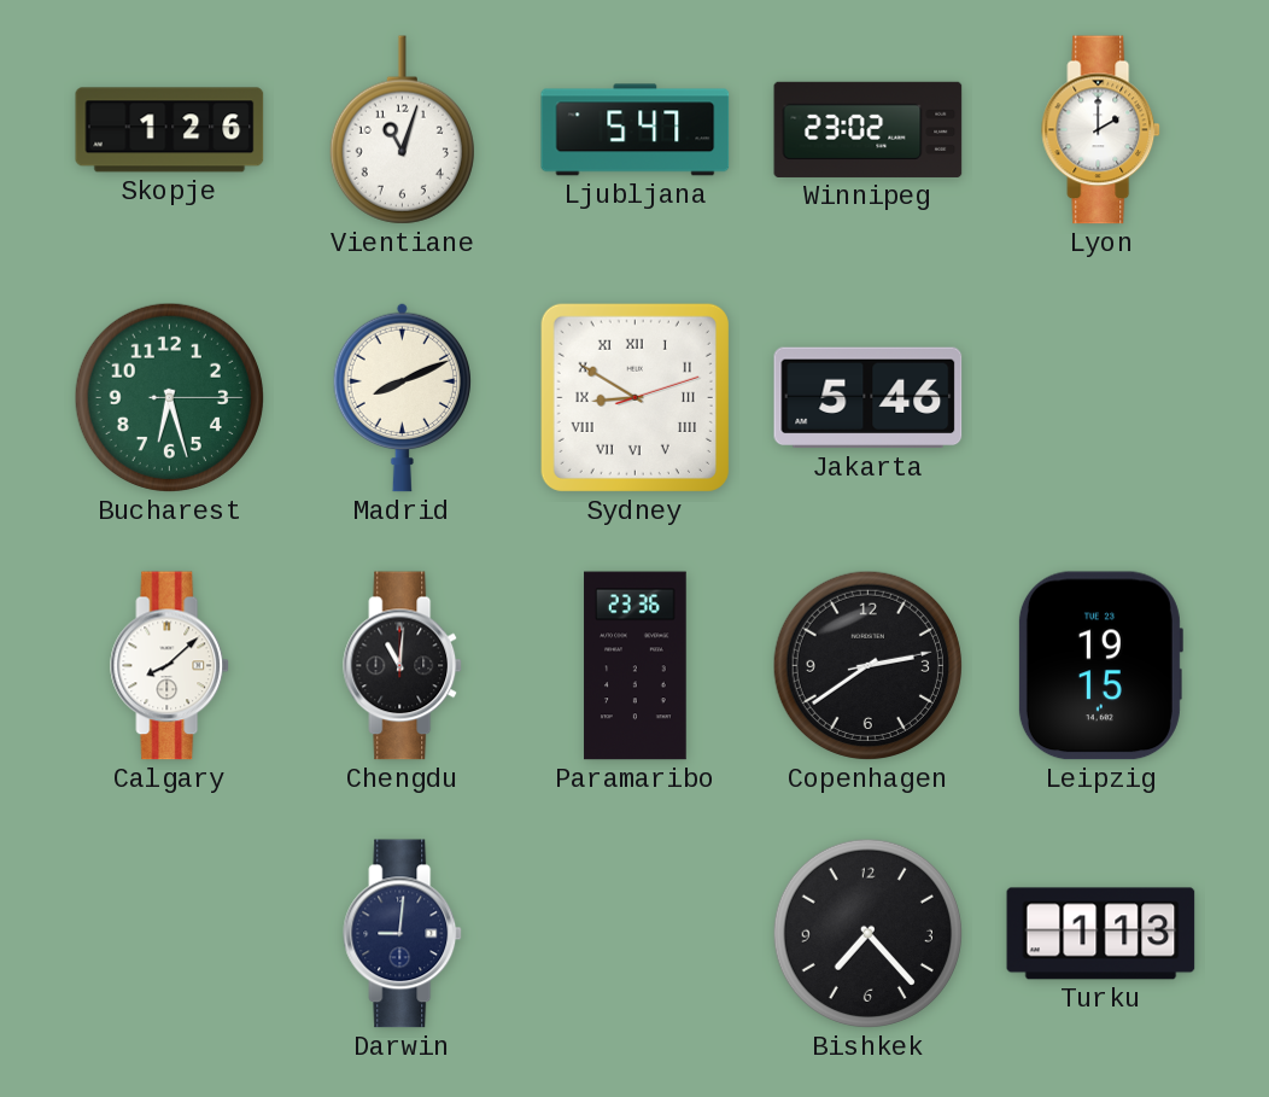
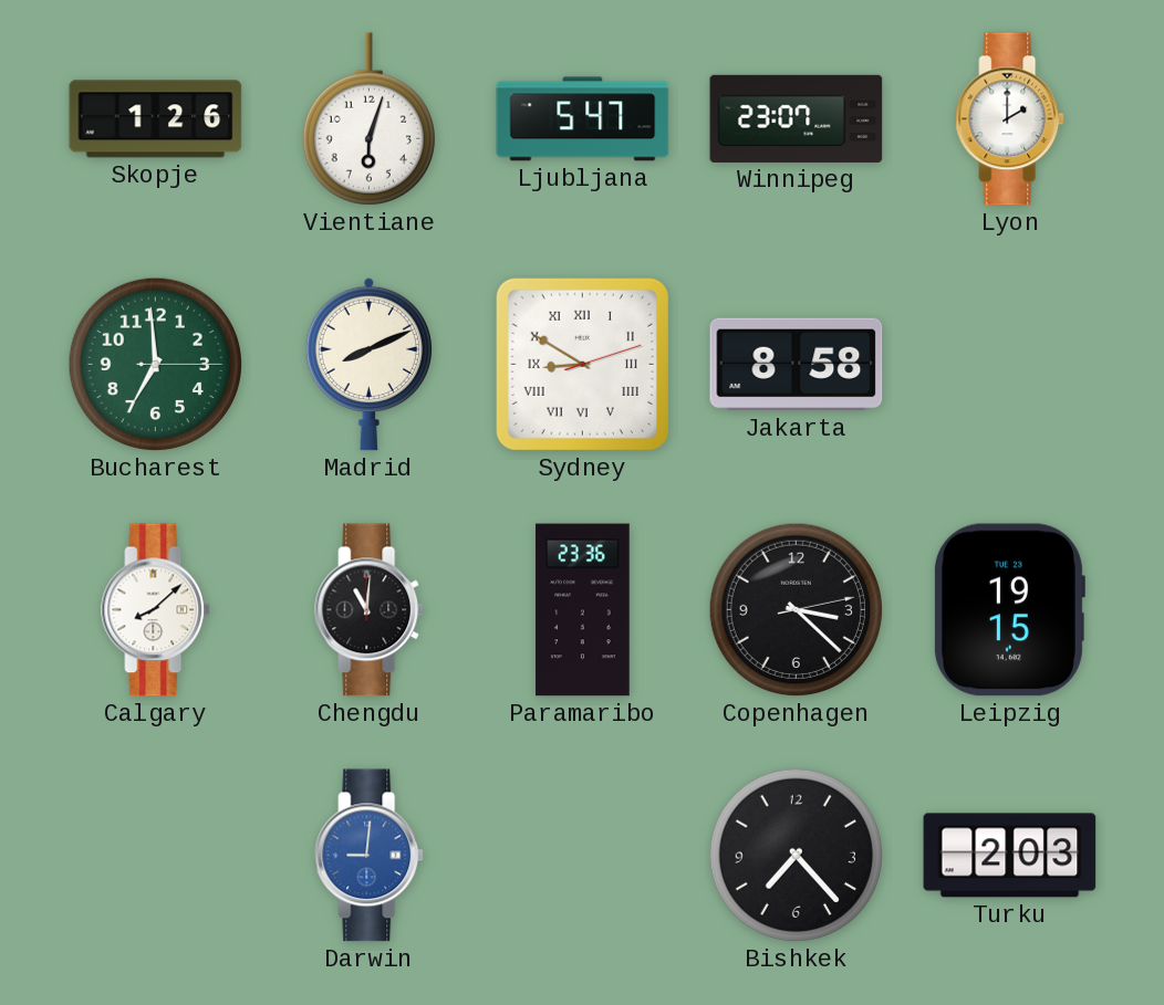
Vientiane: 11:03 -> 6:03 (368, 119)
Winnipeg: 23:02 -> 23:07 (797, 118)
Bucharest: 6:27 -> 6:59 (155, 364)
Jakarta: 5:46 -> 8:58 (797, 365)
Copenhagen: 2:39 -> 3:22 (796, 609)
Darwin dial: navy -> blue (370, 856)
Turku: 1:13 -> 2:03 (1010, 856)
